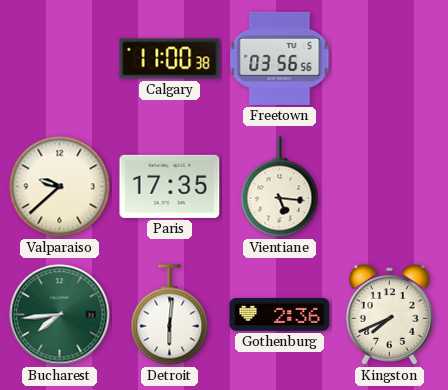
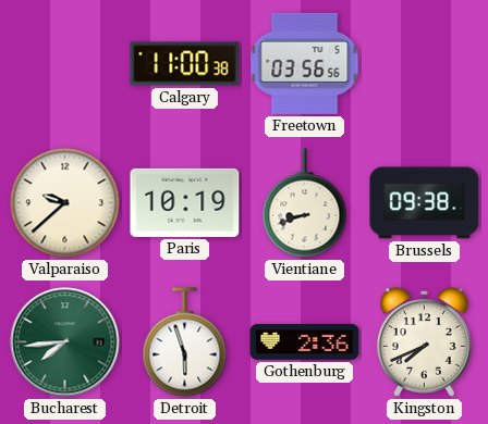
Paris: 17:35 -> 10:19 (185, 202)
Vientiane: 5:16 -> 8:42 (305, 203)
Brussels: none -> 09:38 (425, 203)
Detroit: 6:01 -> 5:57 (185, 342)
